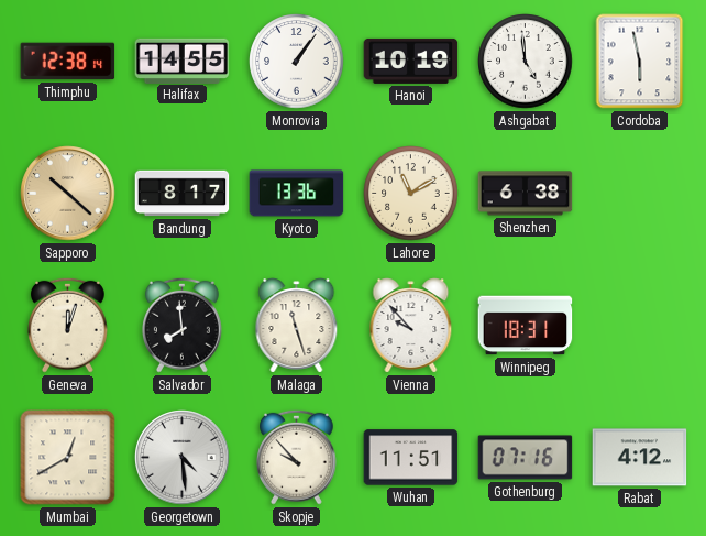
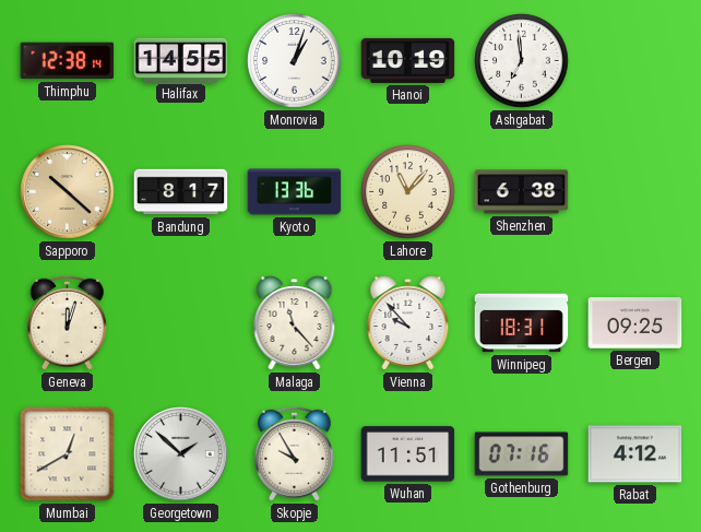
Monrovia: 1:06 -> 1:03 (295, 61)
Ashgabat: 4:59 -> 6:59 (522, 61)
Cordoba: 5:58 -> none (640, 62)
Lahore: 11:10 -> 11:07 (408, 192)
Salvador: 7:59 -> none (181, 325)
Malaga: 11:27 -> 11:23 (295, 323)
Bergen: none -> 09:25 (635, 323)
Georgetown: 4:29 -> 1:52 (181, 454)
Skopje: 9:53 -> 9:55 (294, 453)
